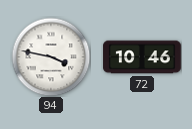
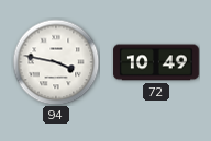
72: 10:46 -> 10:49 (156, 62)
